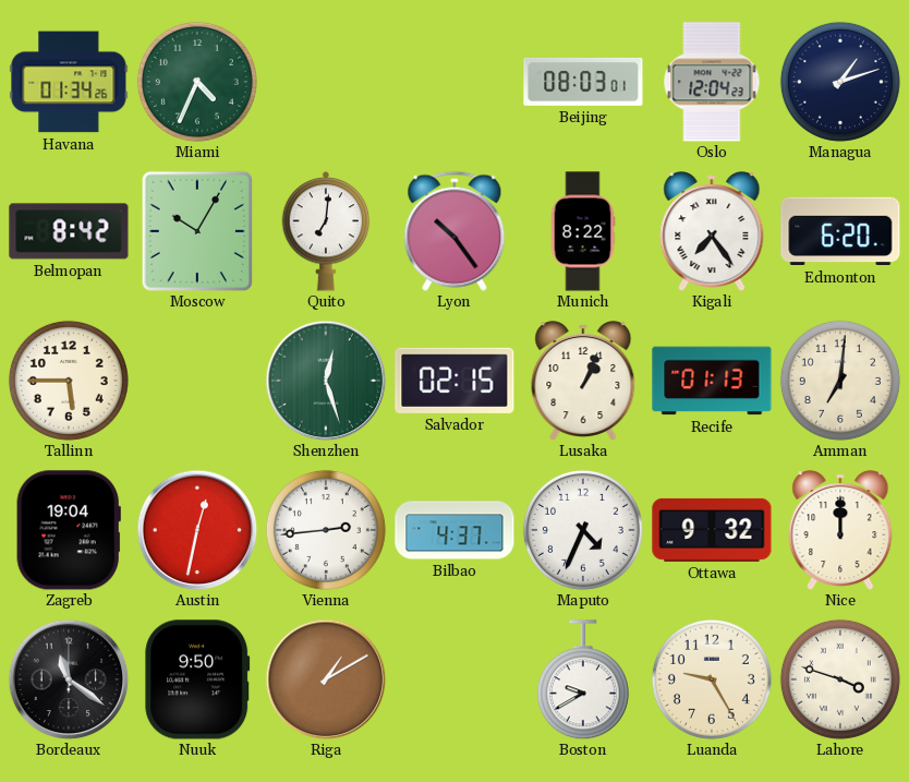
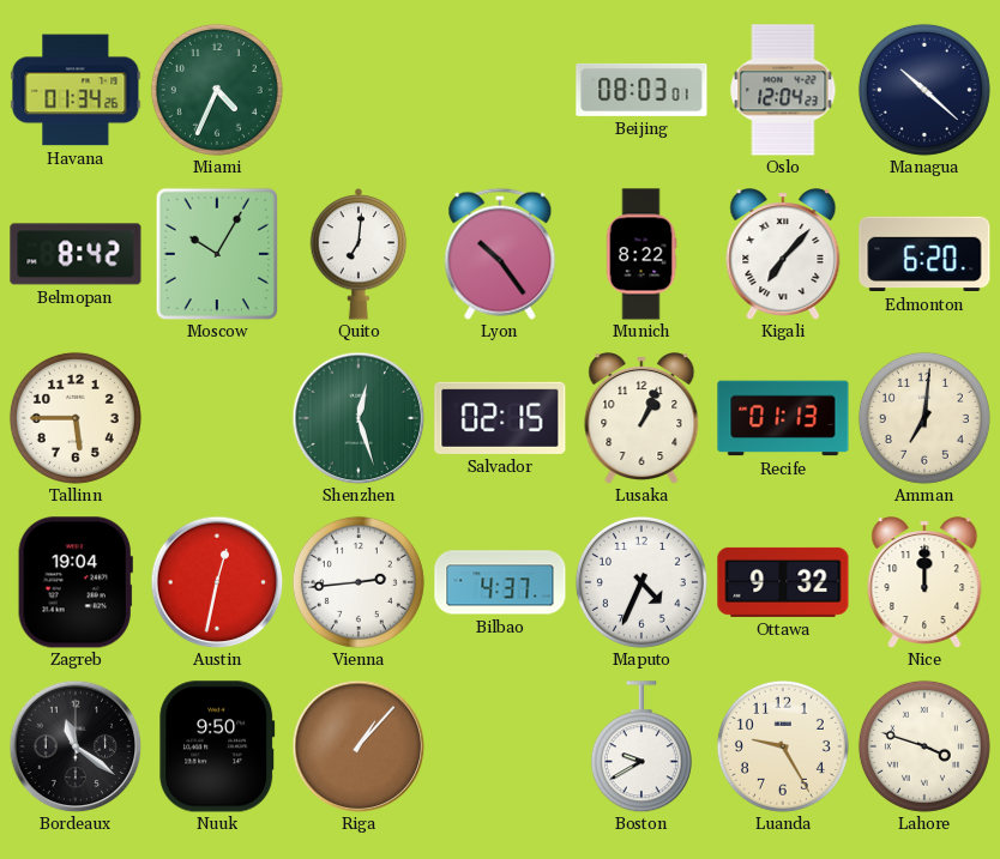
Managua: 1:12 -> 10:22 (924, 90)
Kigali: 7:24 -> 7:07 (783, 254)
Riga: 1:10 -> 1:07 (359, 746)
